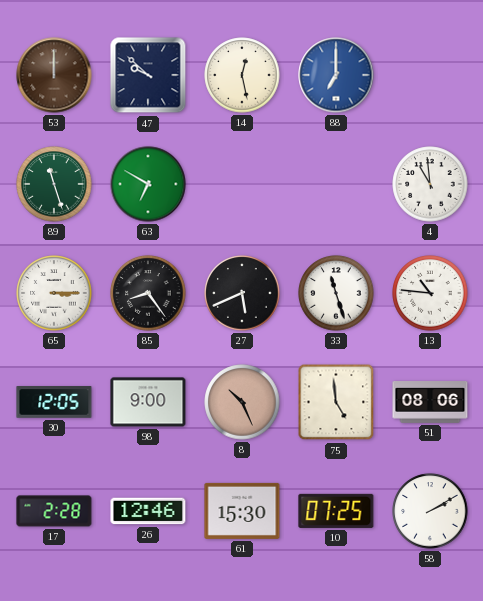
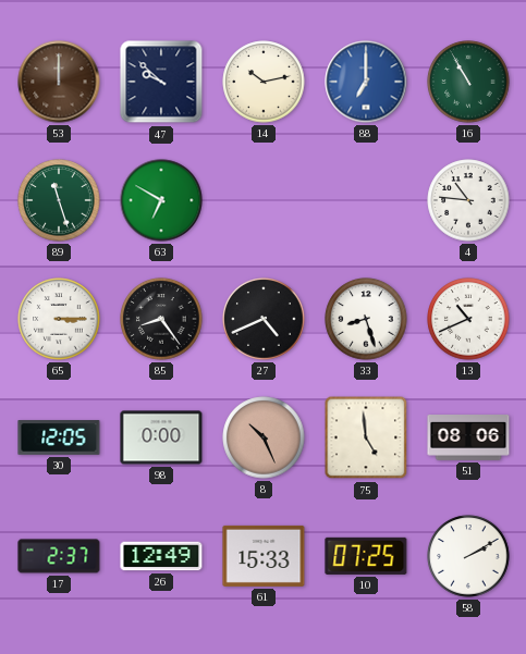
14: 12:28 -> 10:13 (264, 82)
16: none -> 10:55 (468, 82)
4: 10:59 -> 10:46 (468, 200)
27: 5:41 -> 4:41 (264, 319)
33: 11:27 -> 8:27 (366, 319)
13: 10:46 -> 10:41 (468, 319)
98: 9:00 -> 0:00 (161, 437)
17: 2:28 -> 2:37 (59, 556)
26: 12:46 -> 12:49 (161, 556)
61: 15:30 -> 15:33 (264, 556)
